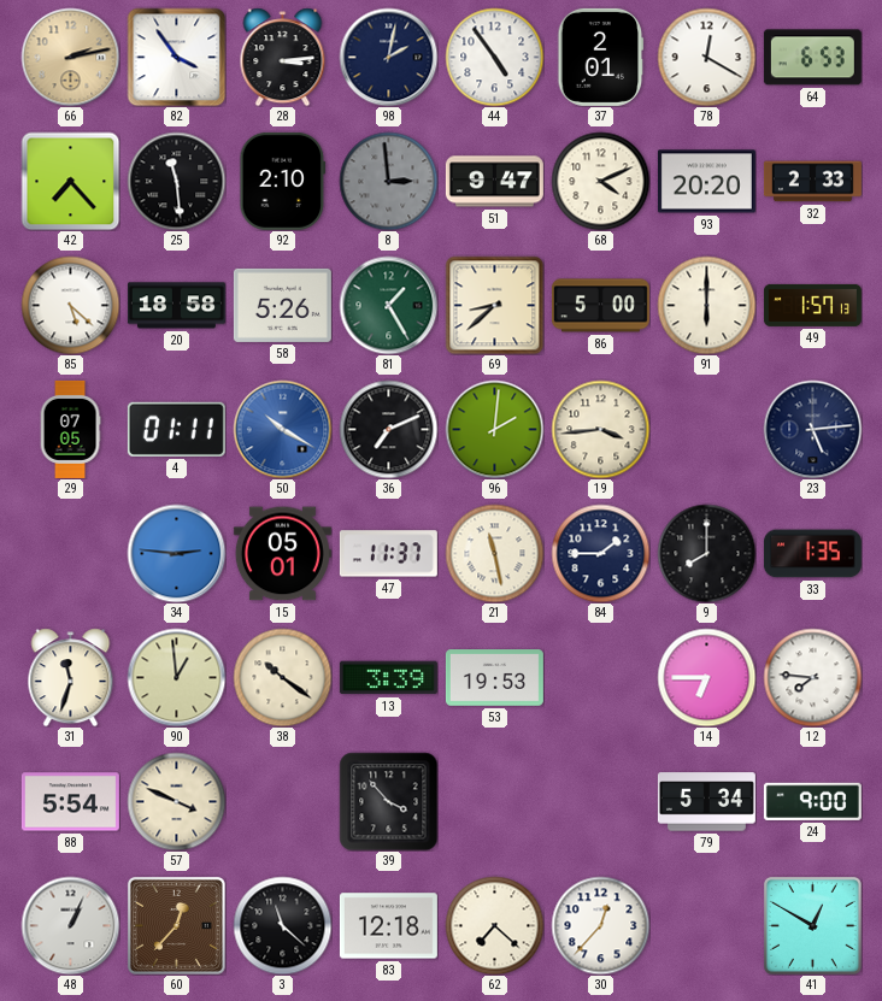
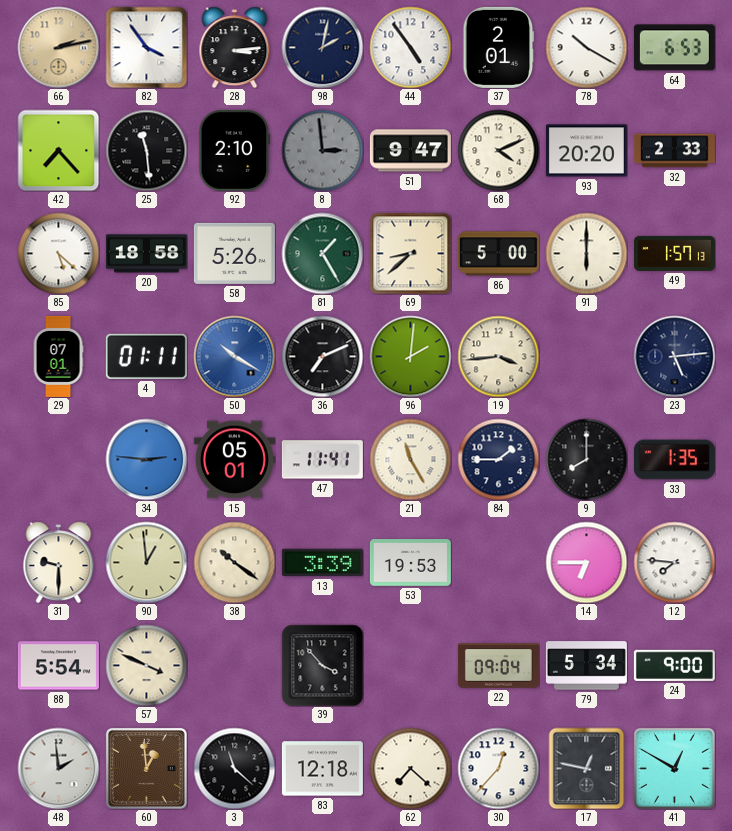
78: 12:20 -> 10:20 (586, 47)
29: 07:05 -> 07:01 (58, 356)
47: 11:37 -> 11:41 (322, 460)
21: 11:28 -> 11:25 (410, 459)
31: 11:33 -> 9:30 (59, 562)
22: none -> 09:04 (498, 666)
48: 1:04 -> 1:59 (58, 768)
60: 12:37 -> 12:59 (146, 768)
17: none -> 12:47 (587, 768)
